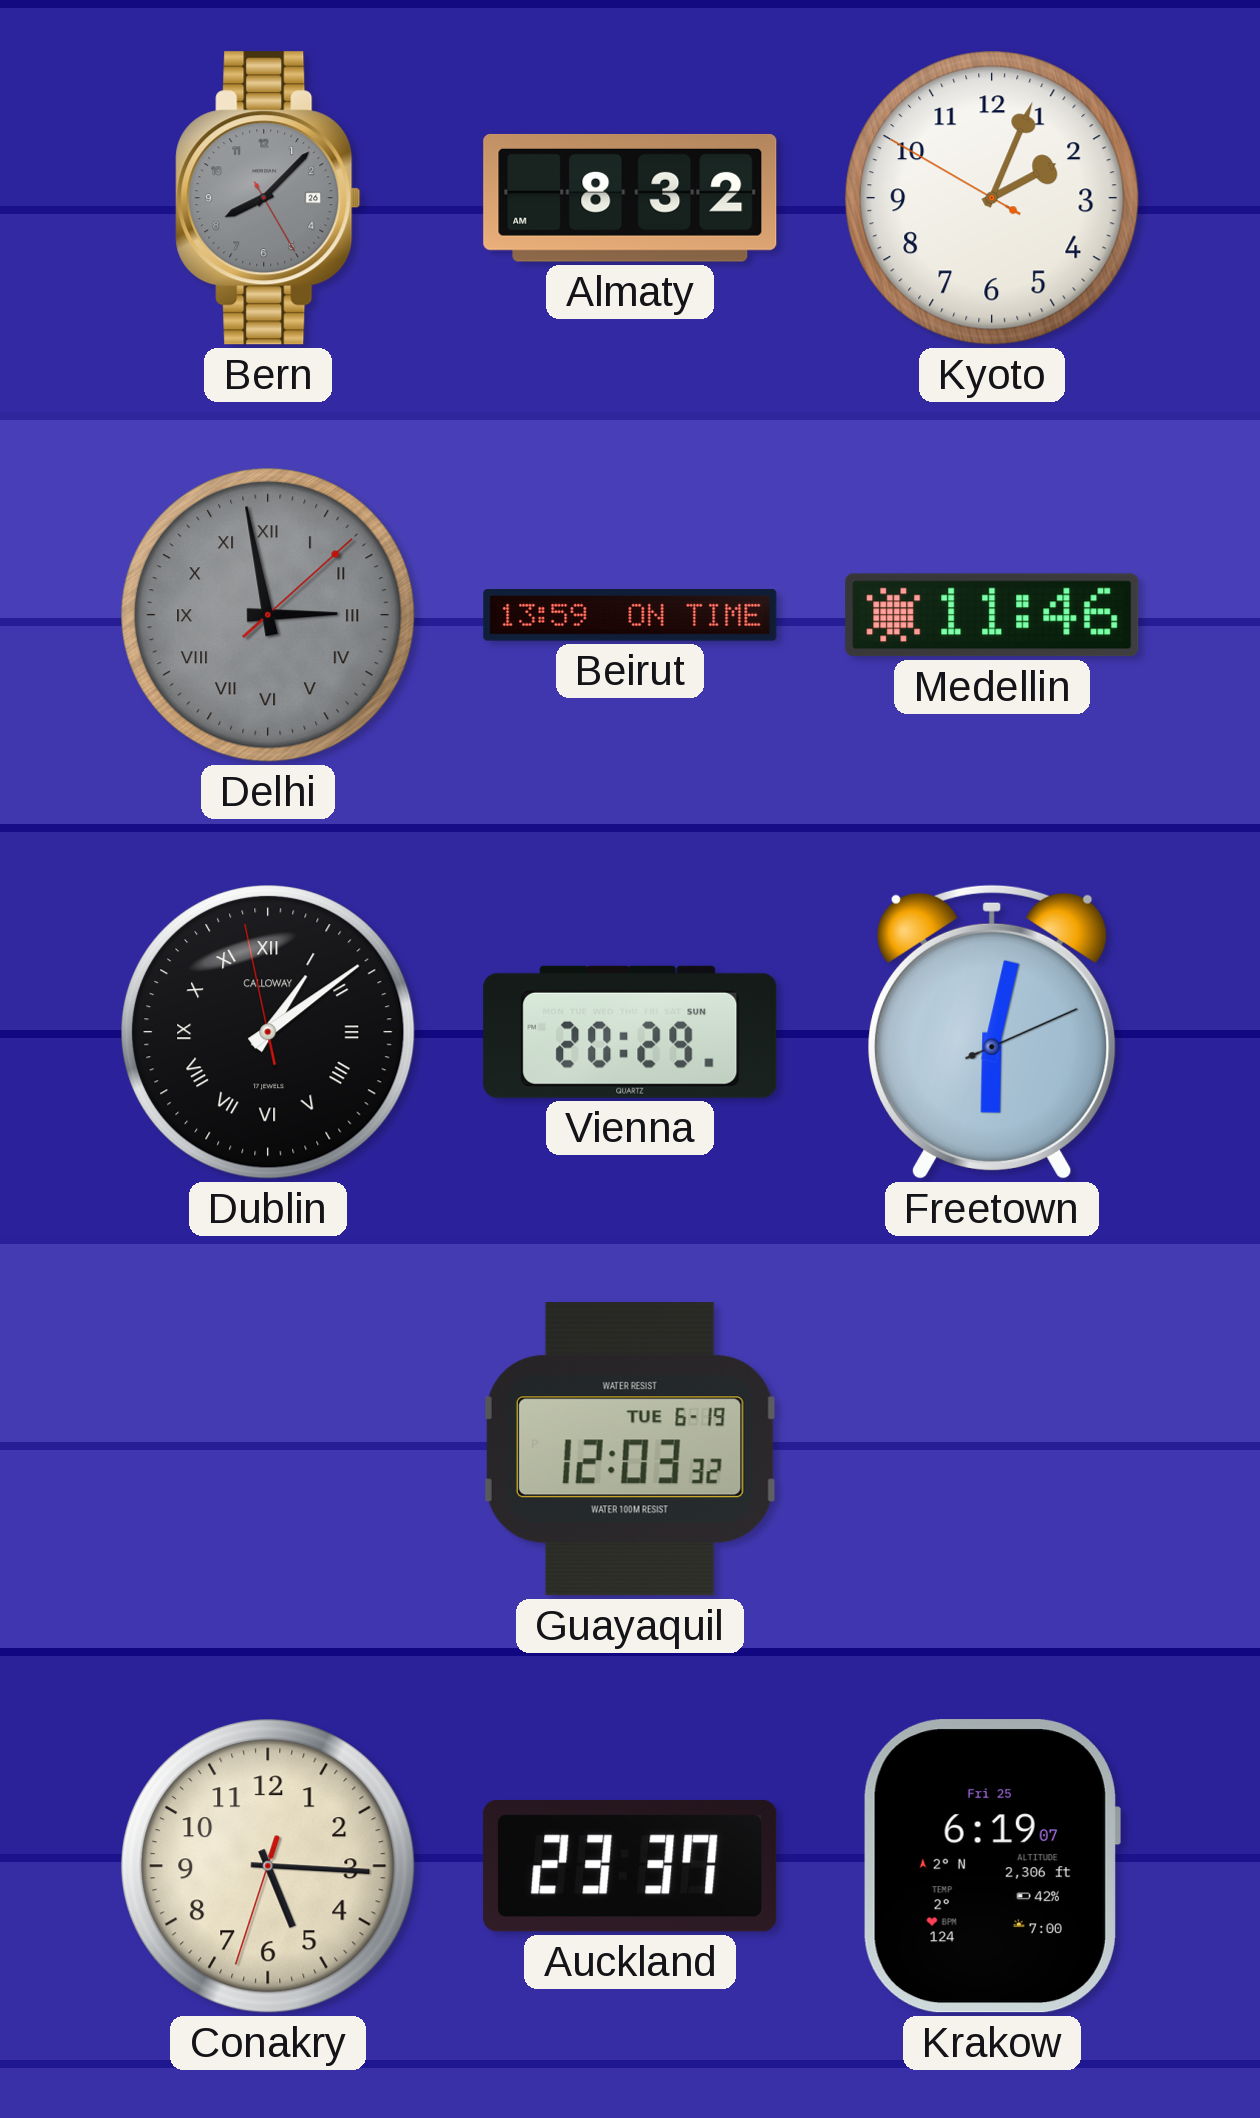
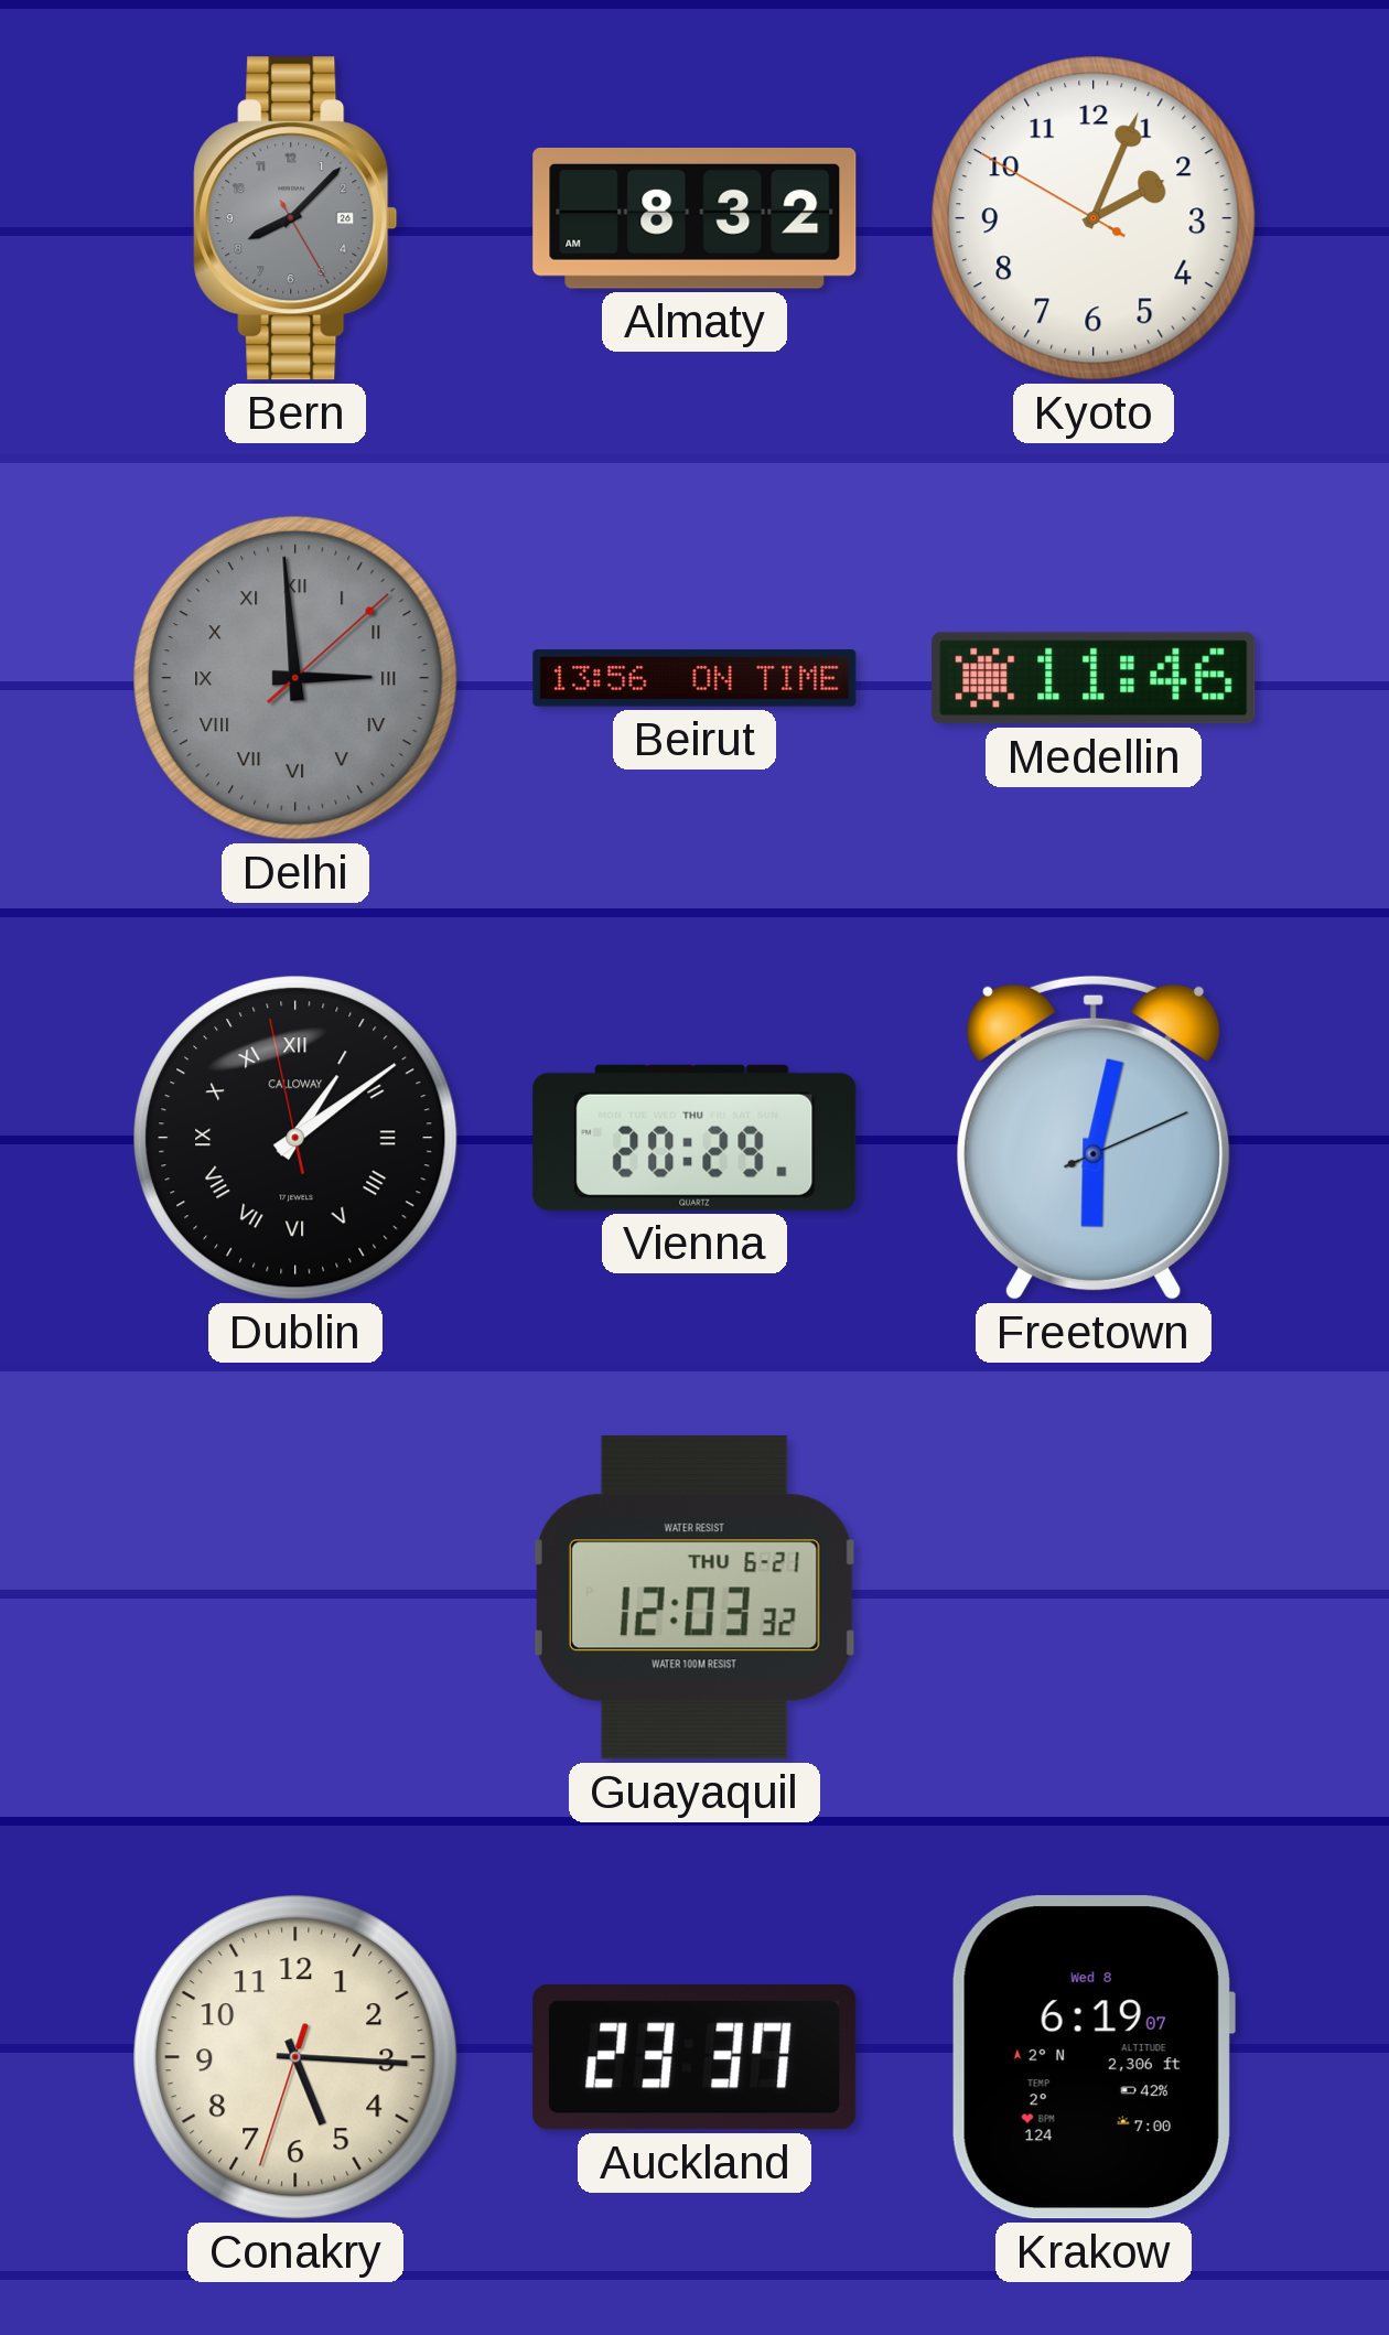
Delhi: 2:58 -> 2:59 (295, 678)
Beirut: 13:59 -> 13:56 (694, 678)
Vienna date: SUN -> THU (694, 1138)
Guayaquil date: TUE 6-19 -> THU 6-21 (694, 1597)
Krakow date: Fri 25 -> Wed 8 (1092, 2057)
